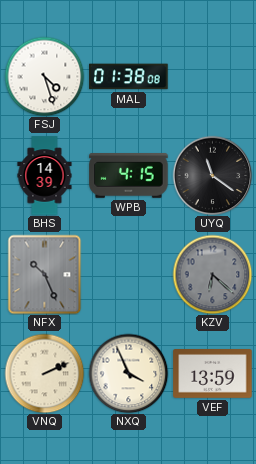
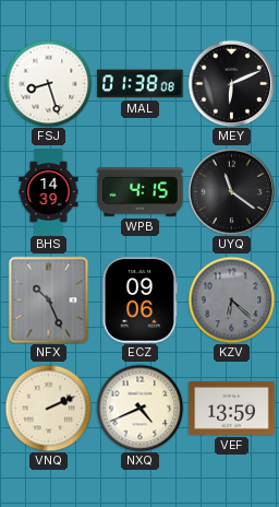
FSJ: 4:27 -> 8:27 (48, 83)
MEY: none -> 6:11 (231, 83)
ECZ: none -> 09:06 (139, 300)
NXQ: 3:56 -> 4:41 (139, 408)
